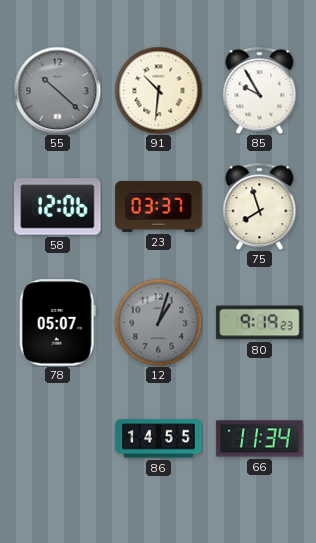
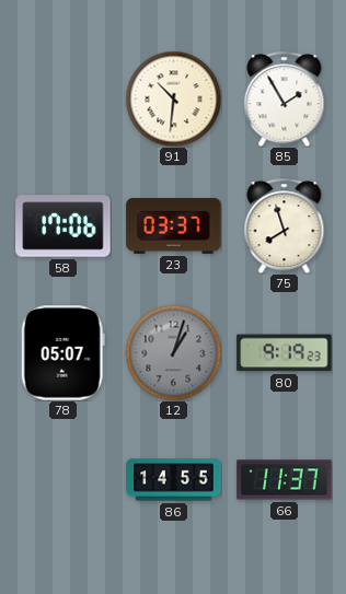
55: 10:22 -> none (57, 90)
85: 9:55 -> 1:55 (285, 98)
58: 12:06 -> 17:06 (64, 226)
66: 11:34 -> 11:37 (285, 480)
